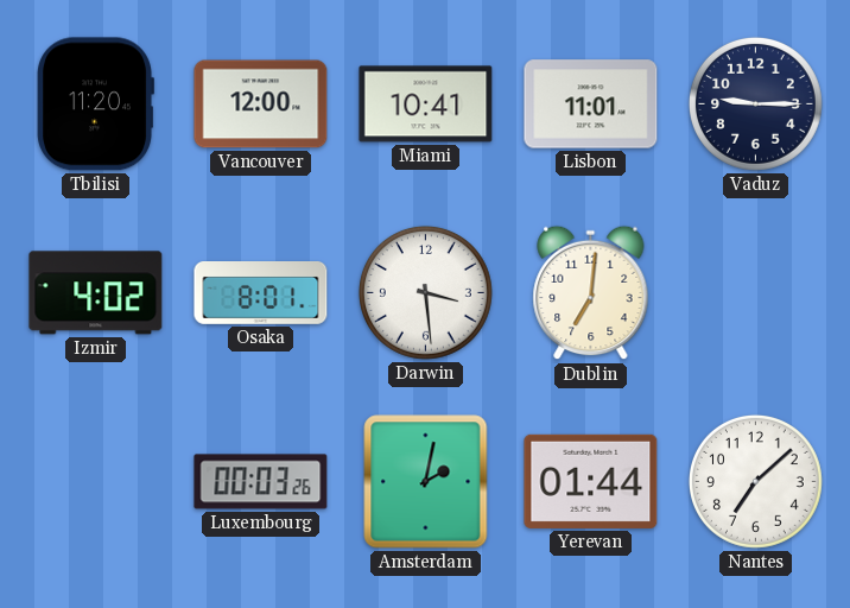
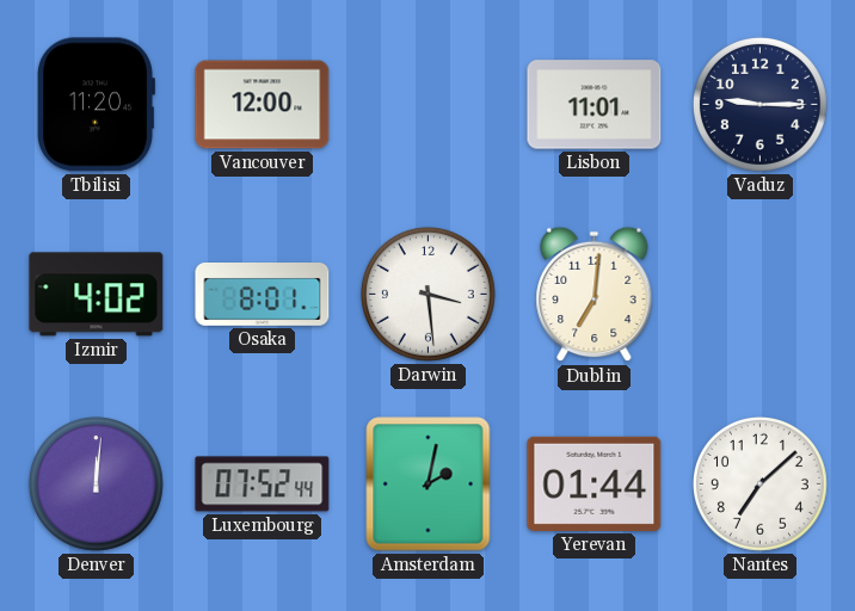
Miami: 10:41 -> none (426, 104)
Denver: none -> 12:01 (96, 483)
Luxembourg: 00:03 -> 07:52 (263, 485)
